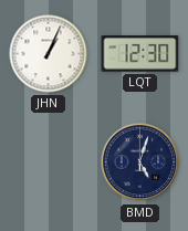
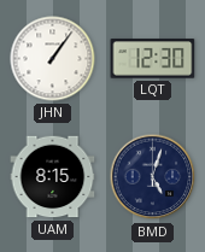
JHN: 1:04 -> 1:06 (53, 59)
UAM: none -> 8:15 (53, 177)
